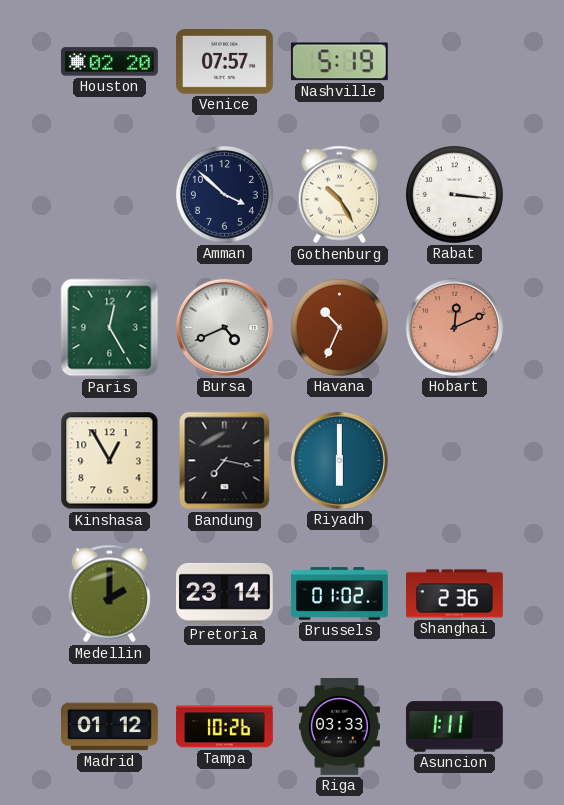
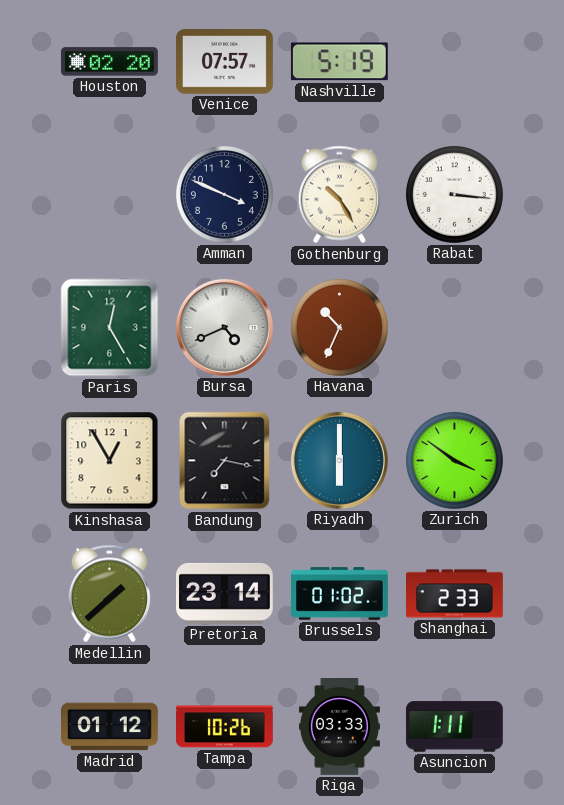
Amman: 3:52 -> 3:49 (224, 194)
Hobart: 12:11 -> none (454, 327)
Zurich: none -> 3:51 (454, 460)
Medellin: 2:00 -> 1:38 (109, 594)
Shanghai: 2:36 -> 2:33 (455, 594)
